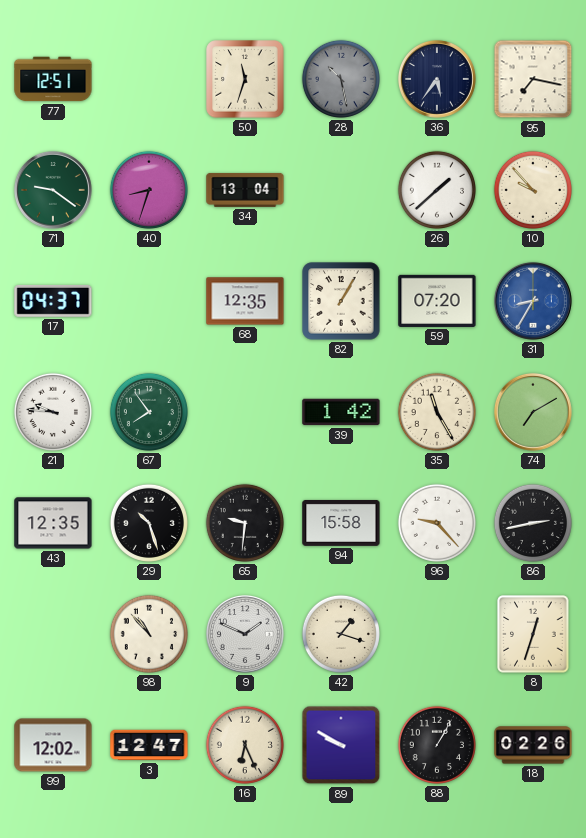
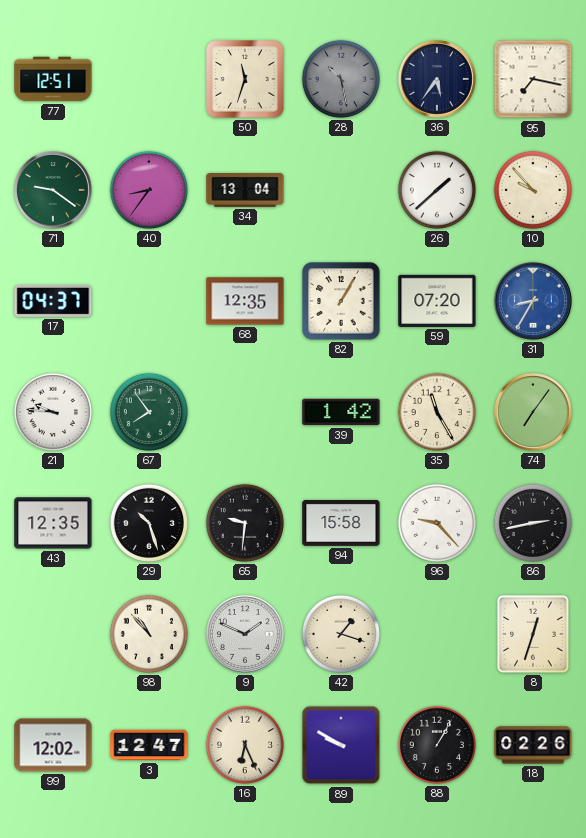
40: 8:33 -> 8:36 (149, 190)
74: 7:10 -> 7:06 (533, 412)
